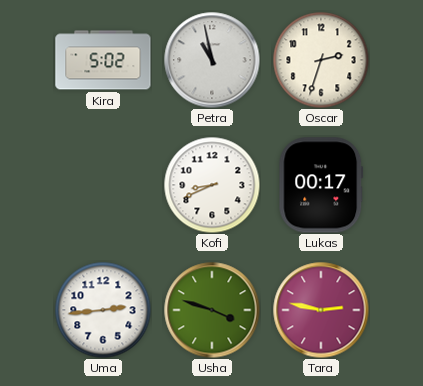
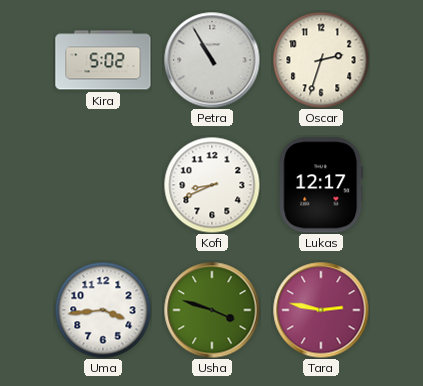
Petra: 10:58 -> 10:55 (212, 60)
Lukas: 00:17 -> 12:17 (321, 185)
Uma: 2:44 -> 3:44 (103, 310)
